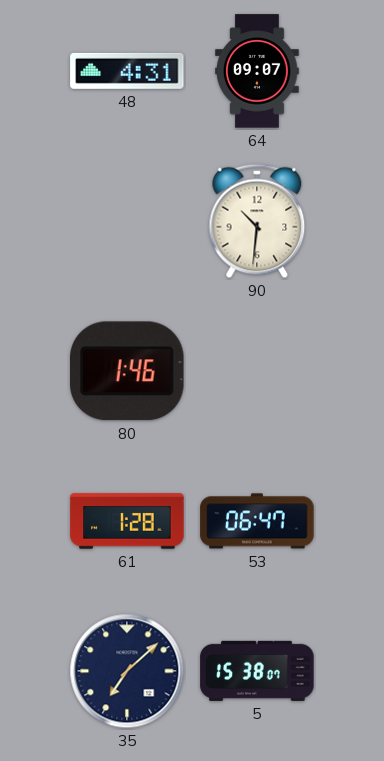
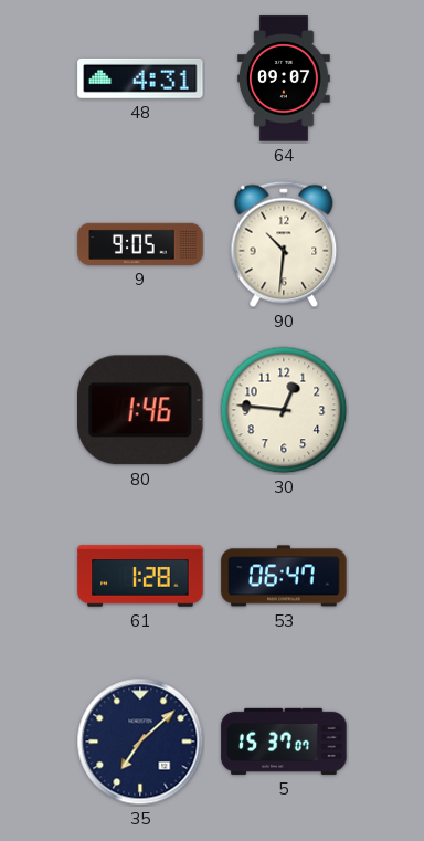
9: none -> 9:05 (140, 244)
30: none -> 12:46 (284, 410)
5: 15:38 -> 15:37 (284, 742)
